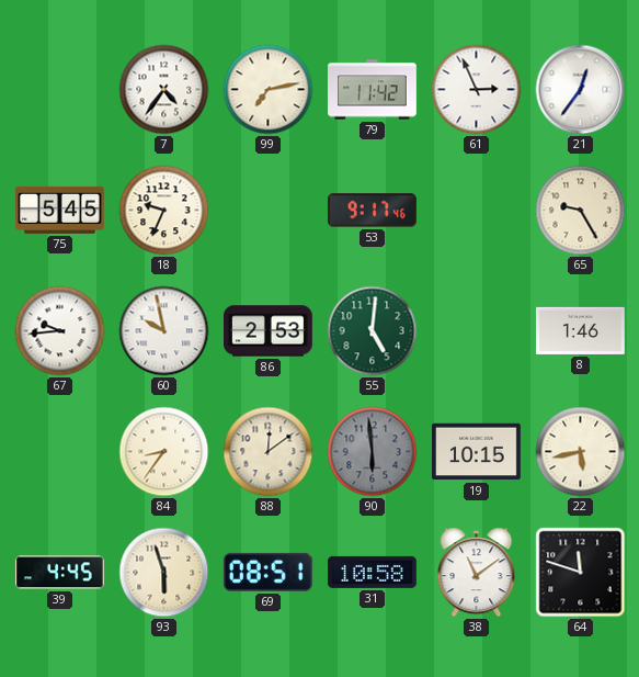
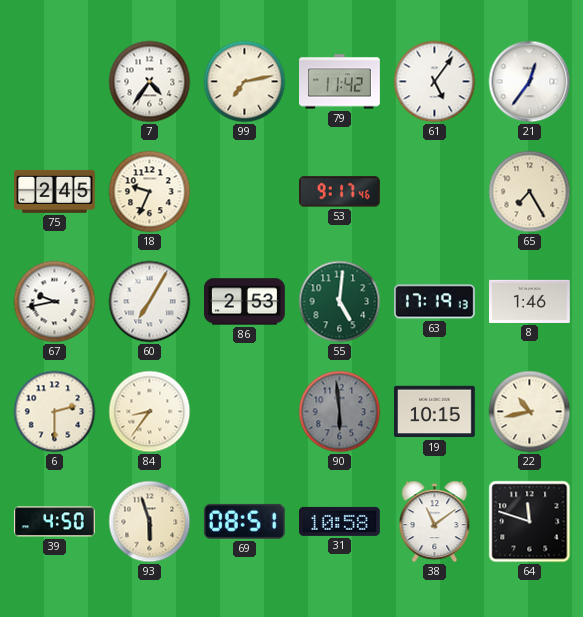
61: 2:56 -> 5:06 (435, 82)
75: 5:45 -> 2:45 (55, 191)
65: 9:25 -> 7:25 (530, 192)
67: 9:44 -> 9:43 (55, 302)
60: 9:58 -> 7:05 (150, 302)
63: none -> 17:19 (435, 302)
6: none -> 2:30 (55, 412)
88: 12:09 -> none (269, 452)
22: 5:43 -> 10:43 (530, 412)
39: 4:45 -> 4:50 (55, 522)
